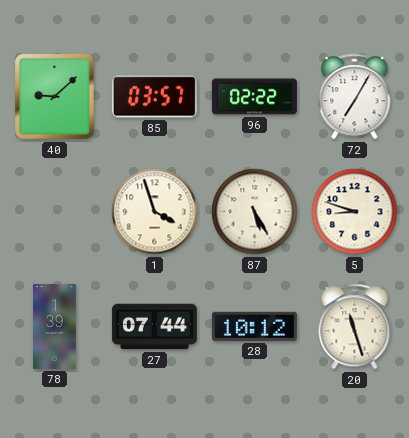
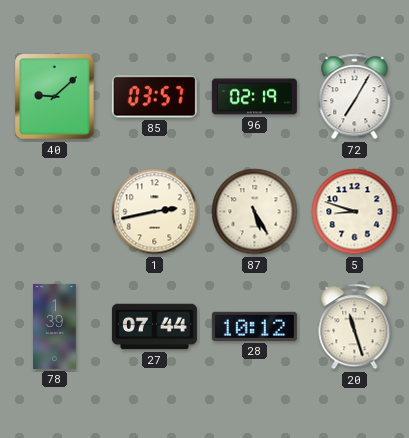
96: 02:22 -> 02:19 (254, 97)
1: 3:57 -> 2:43 (155, 212)
